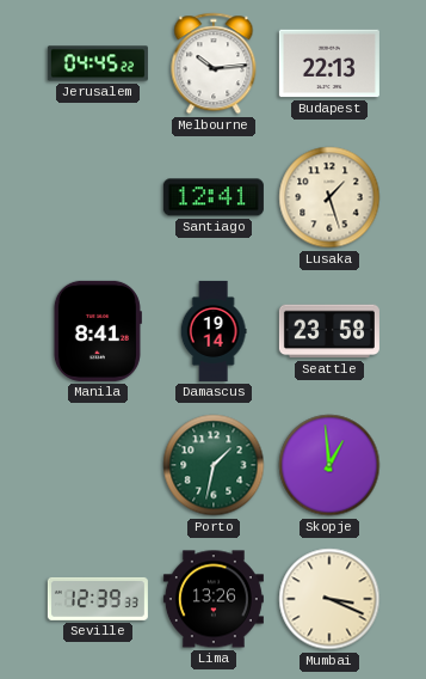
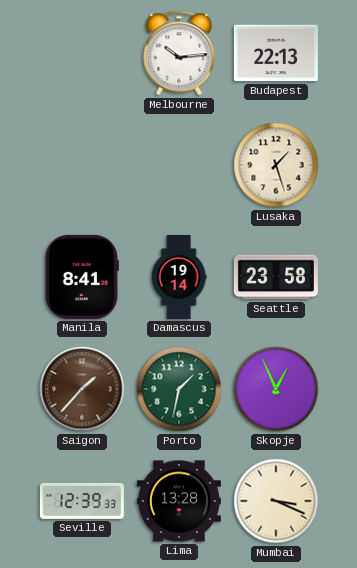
Jerusalem: 04:45 -> none (98, 63)
Santiago: 12:41 -> none (214, 197)
Saigon: none -> 1:37 (82, 389)
Skopje: 12:59 -> 12:56 (276, 389)
Lima: 13:26 -> 13:28 (179, 501)
